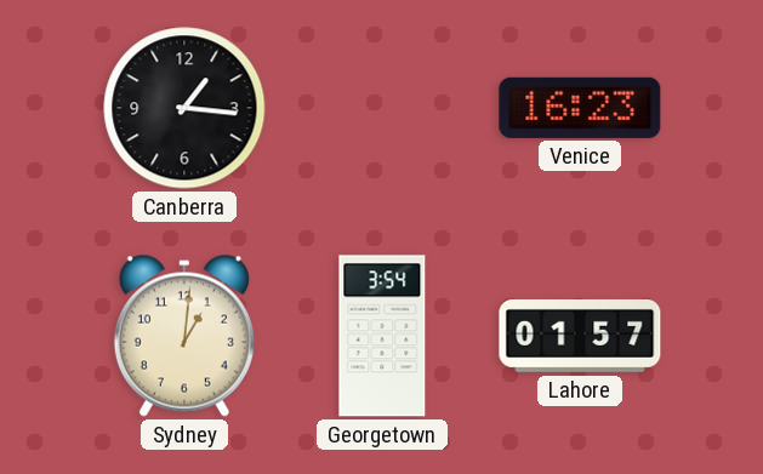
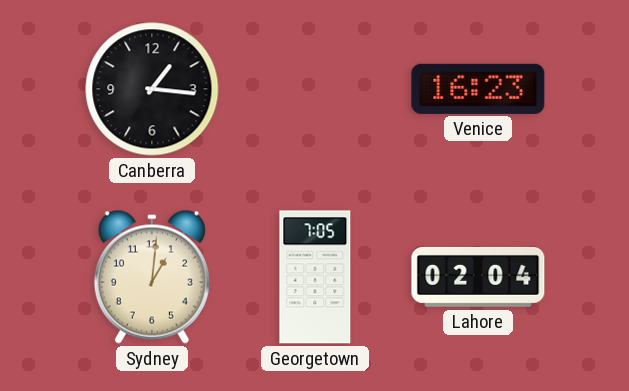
Georgetown: 3:54 -> 7:05 (315, 277)
Lahore: 01:57 -> 02:04 (478, 277)
